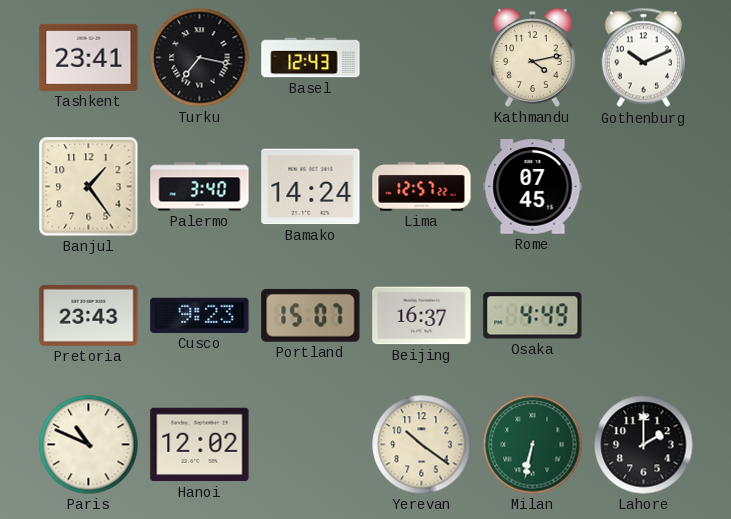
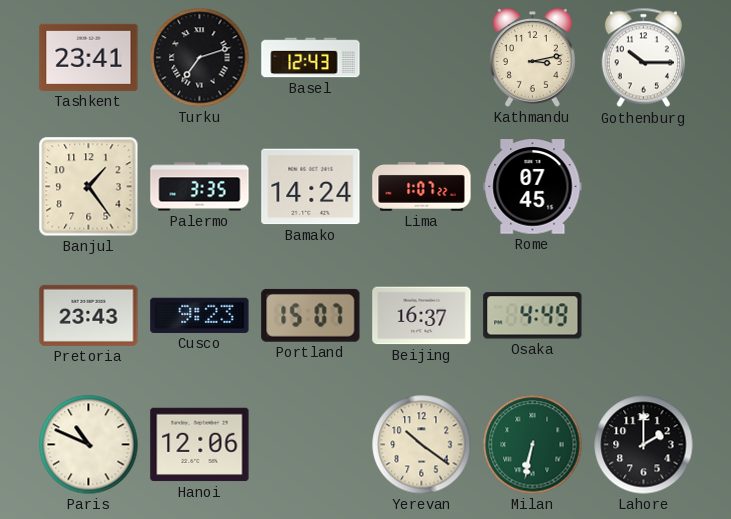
Turku: 7:17 -> 7:12 (200, 58)
Kathmandu: 4:13 -> 3:13 (532, 58)
Gothenburg: 10:11 -> 10:15 (643, 58)
Palermo: 3:40 -> 3:35 (200, 187)
Lima: 12:57 -> 1:07 (422, 187)
Hanoi: 12:02 -> 12:06 (200, 445)
